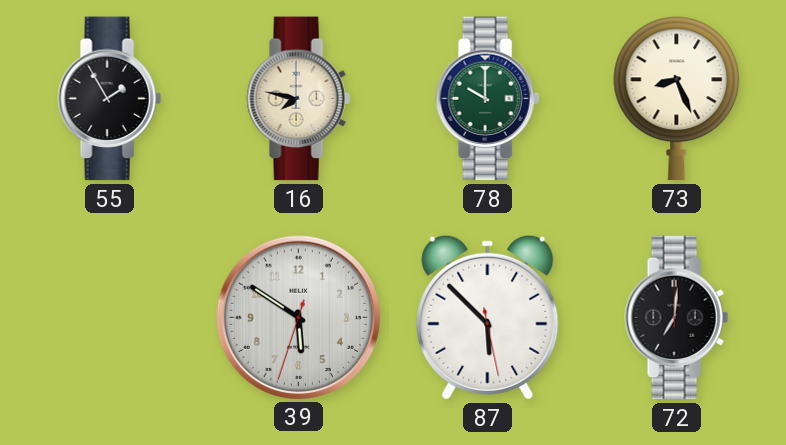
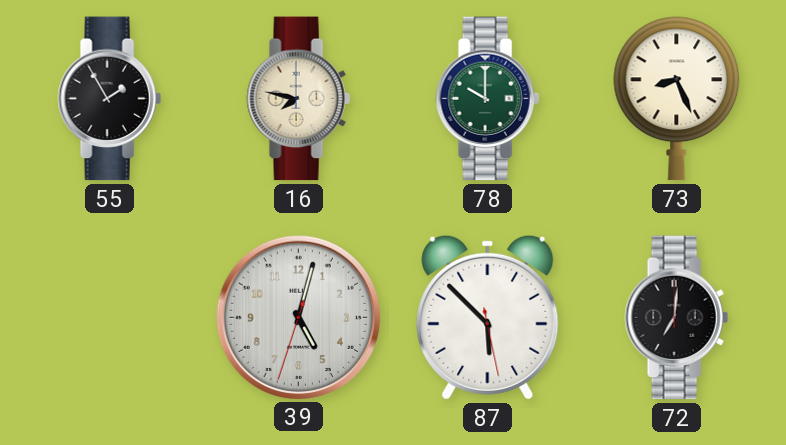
39: 5:50 -> 5:02 (298, 317)
